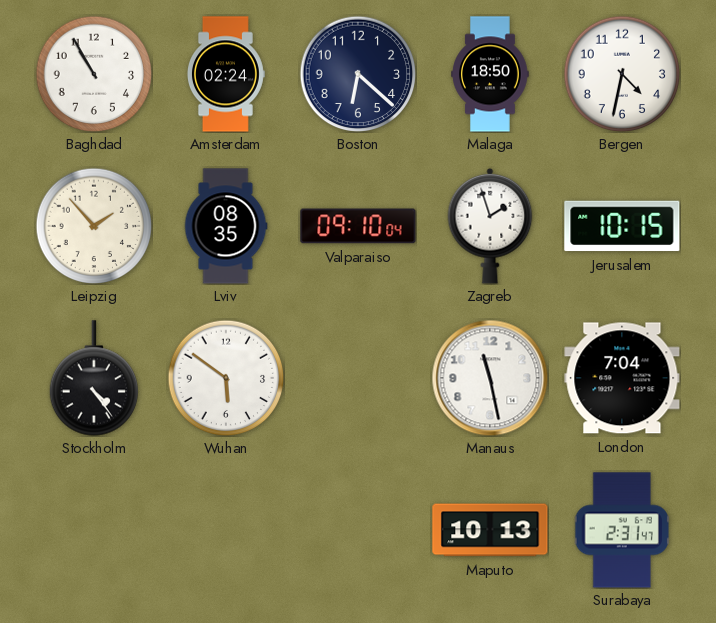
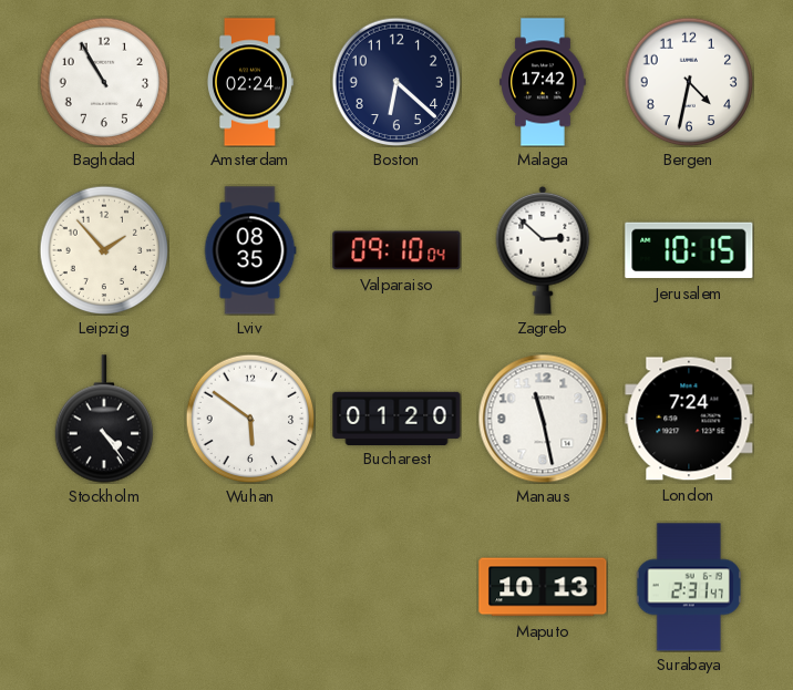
Malaga: 18:50 -> 17:42 (543, 82)
Zagreb: 1:57 -> 2:52 (543, 250)
Bucharest: none -> 01:20 (396, 418)
London: 7:04 -> 7:24 (689, 419)
